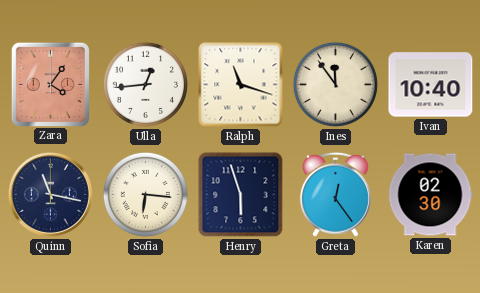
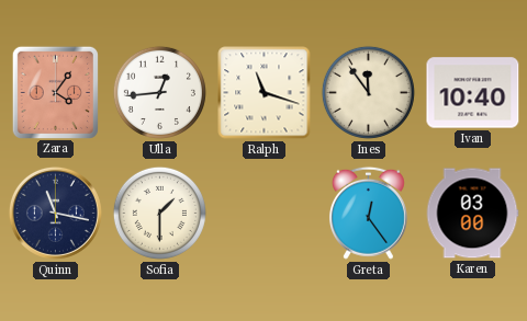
Sofia: 6:16 -> 1:30 (159, 213)
Henry: 5:57 -> none (241, 195)
Karen: 02:30 -> 03:00 (472, 214)
